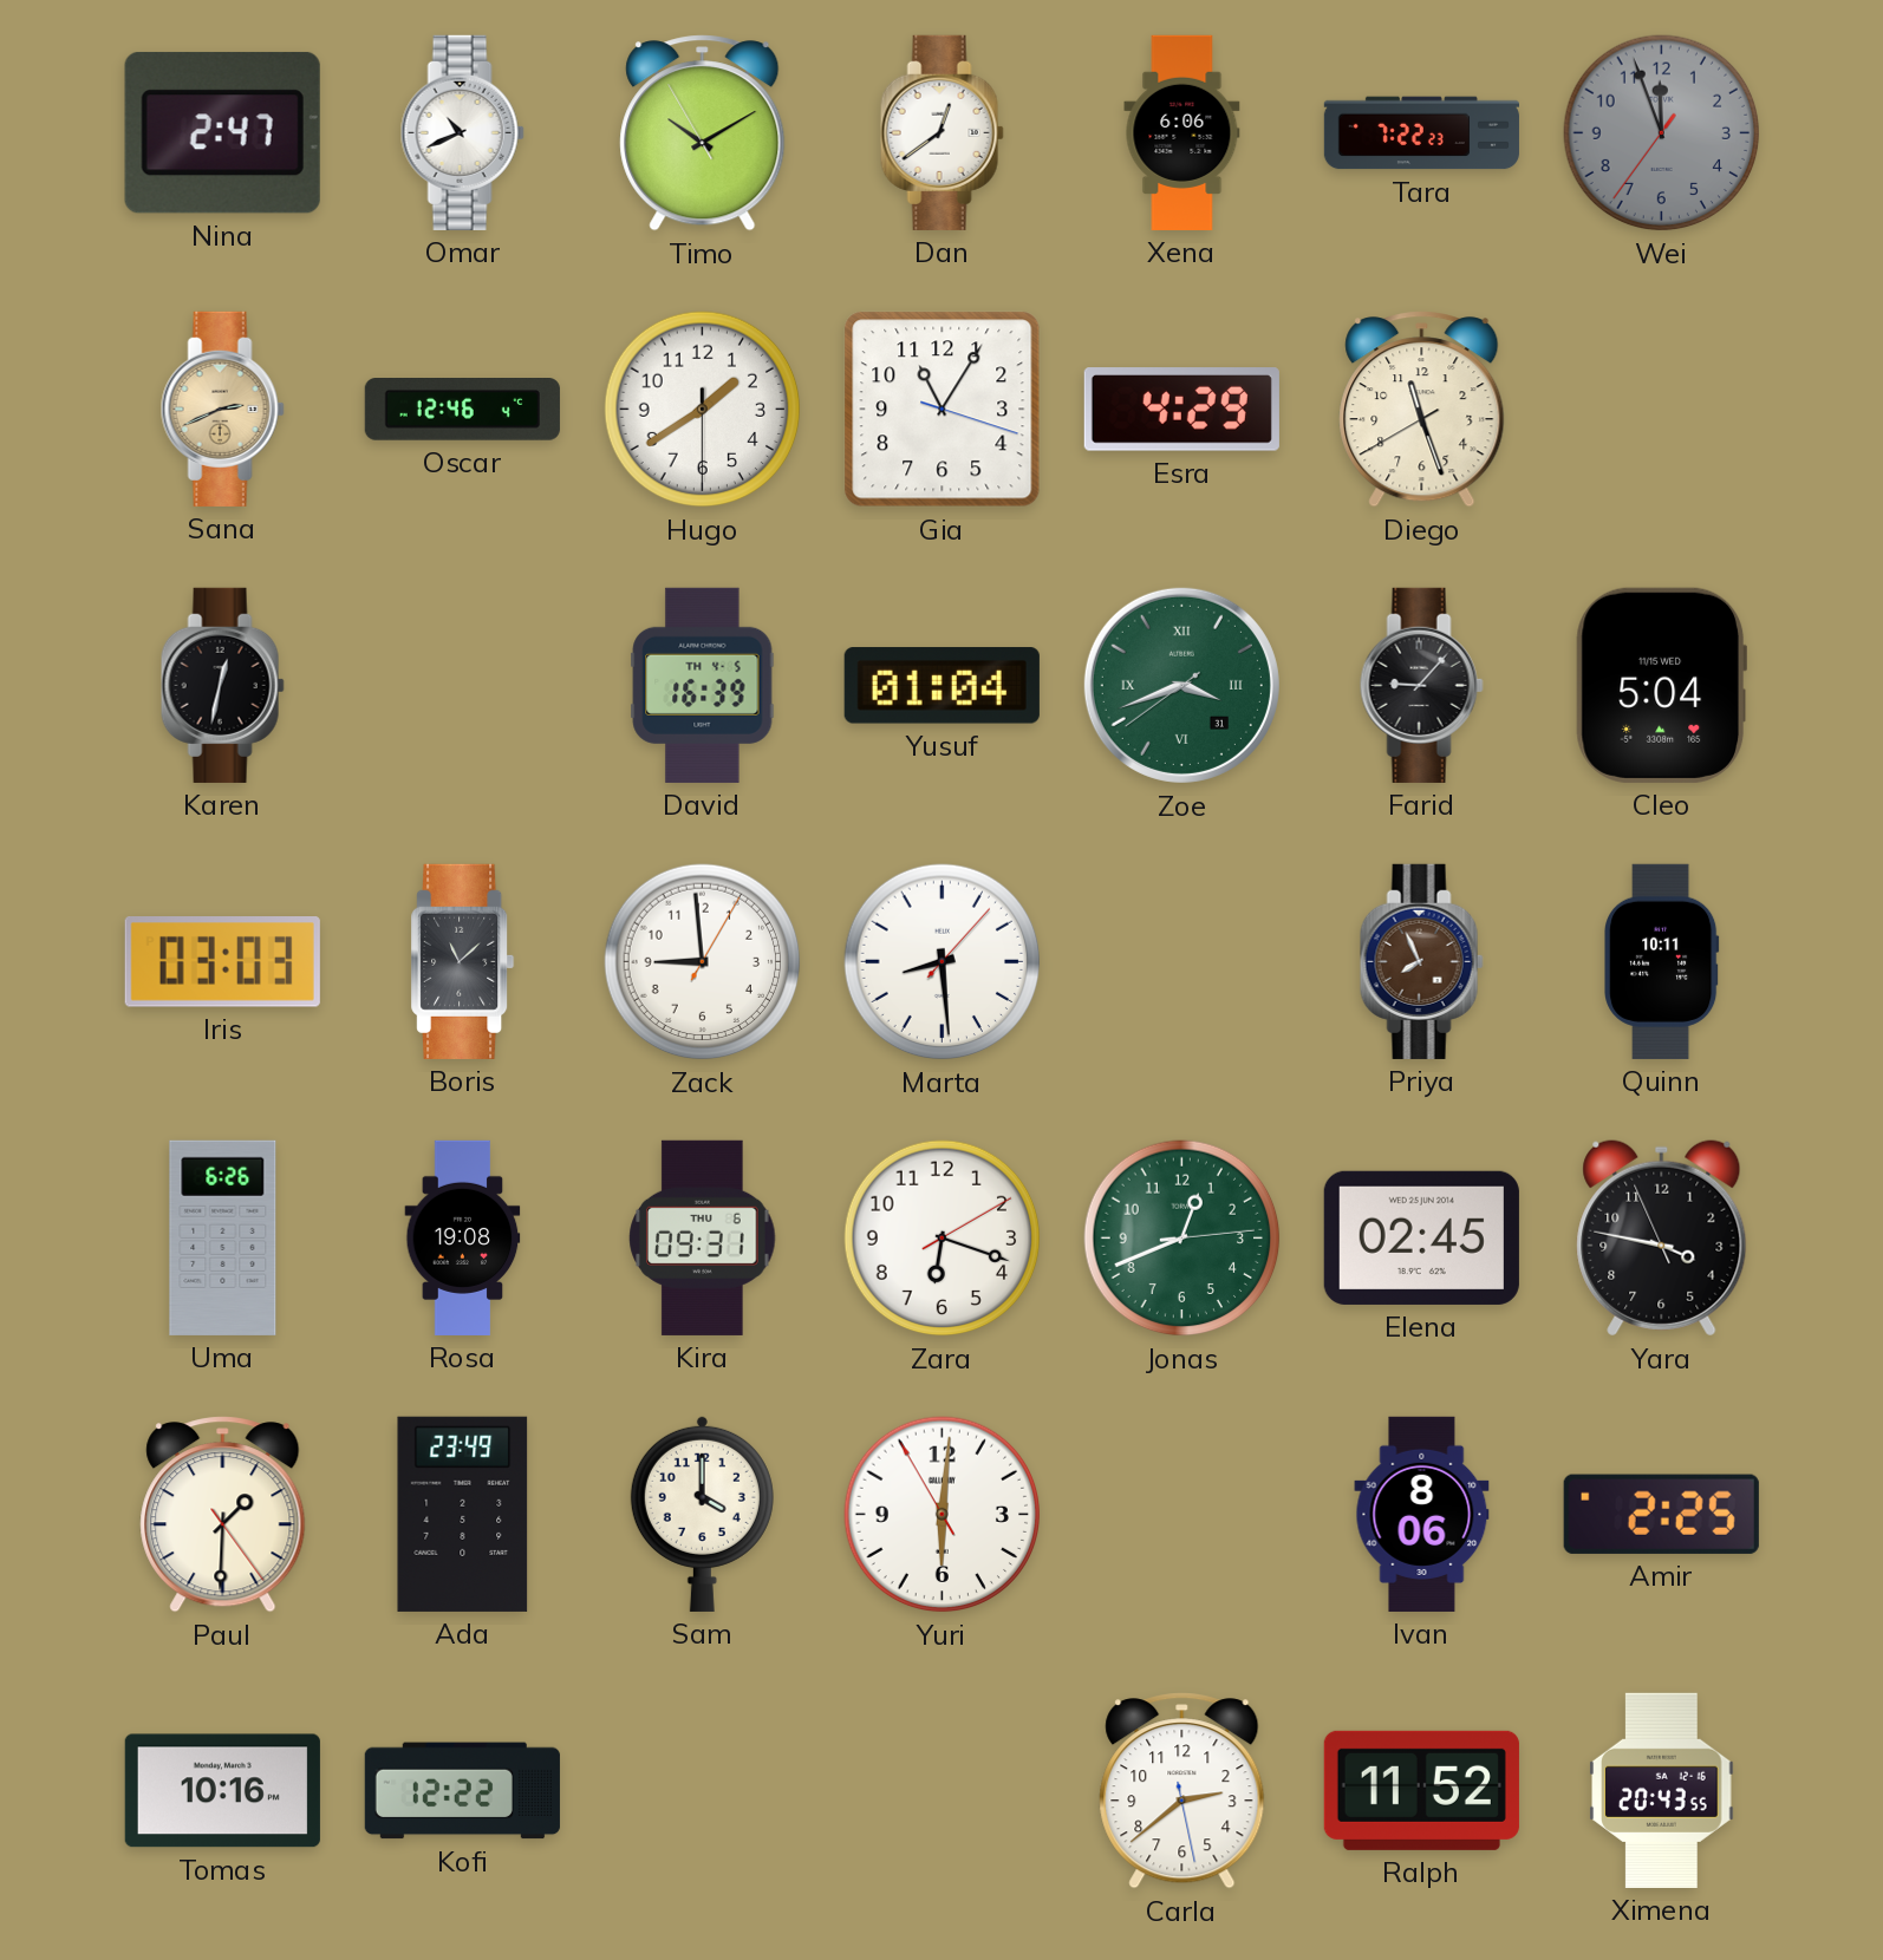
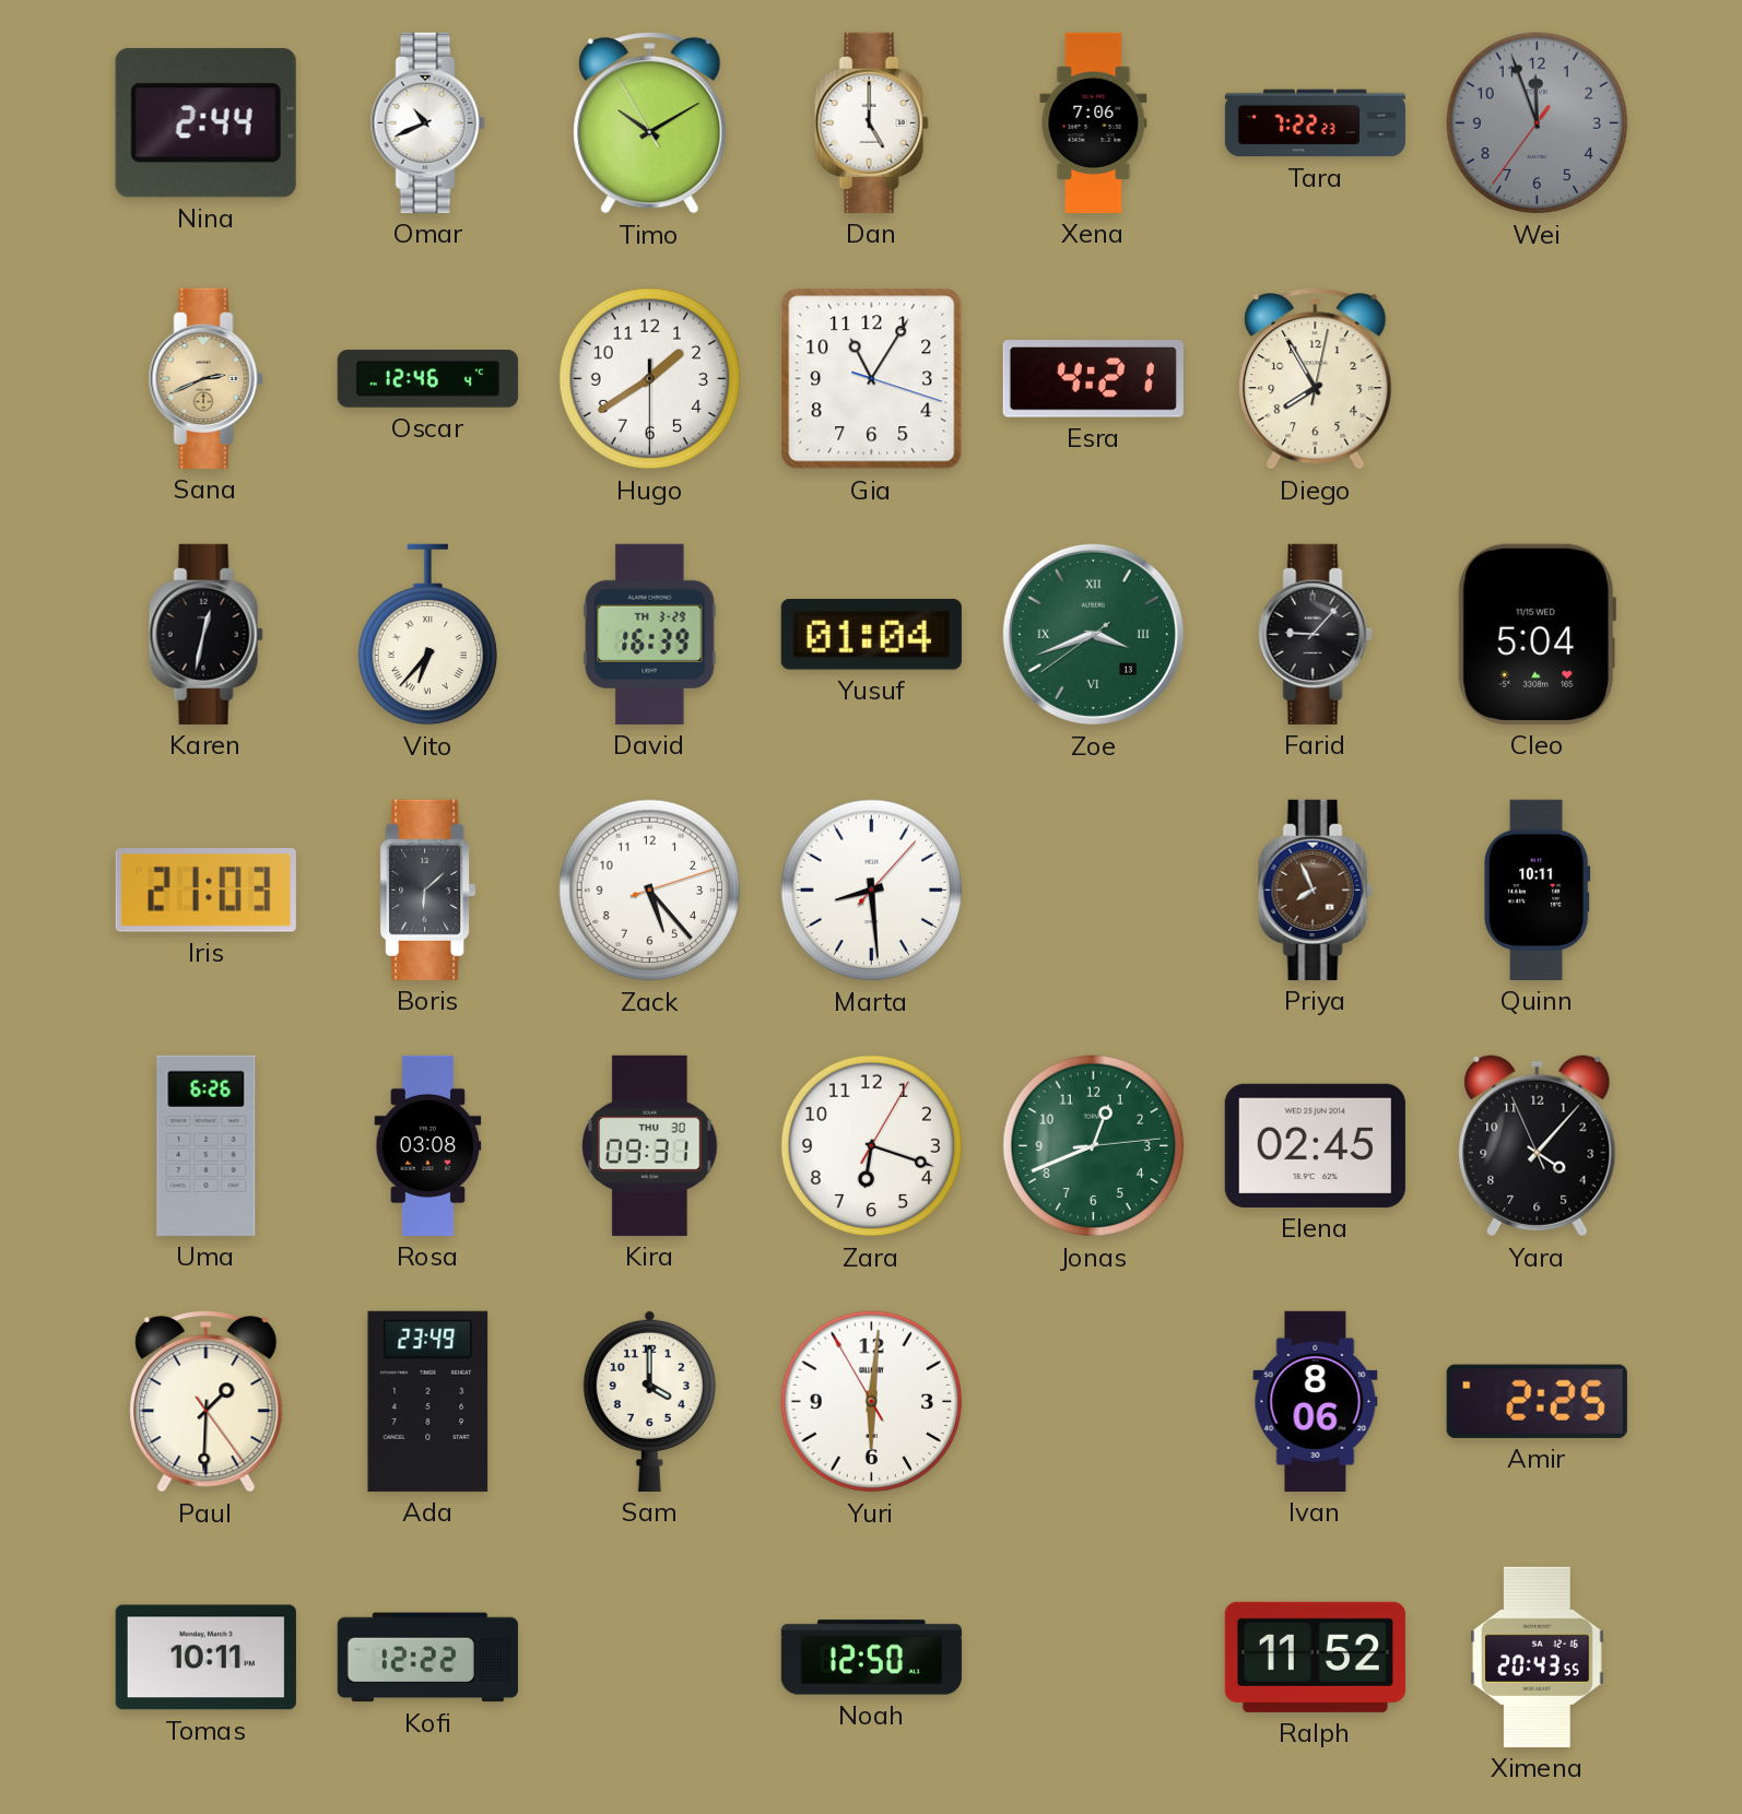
Nina: 2:47 -> 2:44 (205, 122)
Dan: 12:39 -> 5:00 (871, 122)
Xena: 6:06 -> 7:06 (1094, 122)
Esra: 4:29 -> 4:21 (1093, 379)
Diego: 11:26 -> 7:55 (1316, 379)
Vito: none -> 6:37 (427, 635)
David date: TH 4-5 -> TH 3-29 (650, 634)
Zoe date: 31 -> 13 (1093, 634)
Iris: 03:03 -> 21:03 (205, 891)
Boris: 11:08 -> 6:08 (428, 890)
Zack: 8:59 -> 5:23 (650, 891)
Rosa: 19:08 -> 03:08 (428, 1145)
Kira date: THU 6 -> THU 30 (650, 1145)
Zara: 6:18:10 -> 6:18:05 (872, 1146)
Yara: 3:46 -> 4:06 (1538, 1146)
Tomas: 10:16 -> 10:11 (205, 1658)
Noah: none -> 12:50 (871, 1658)
Carla: 2:38 -> none (1182, 1791)
